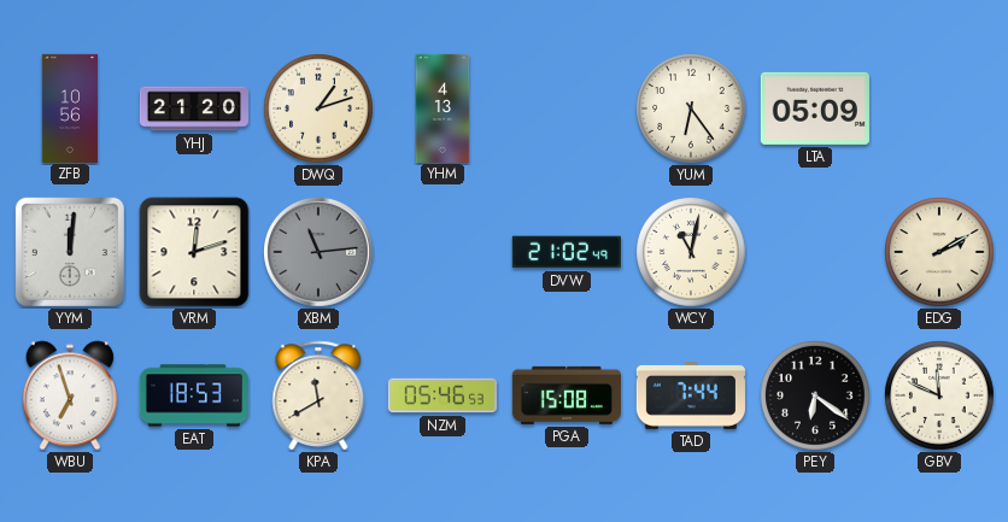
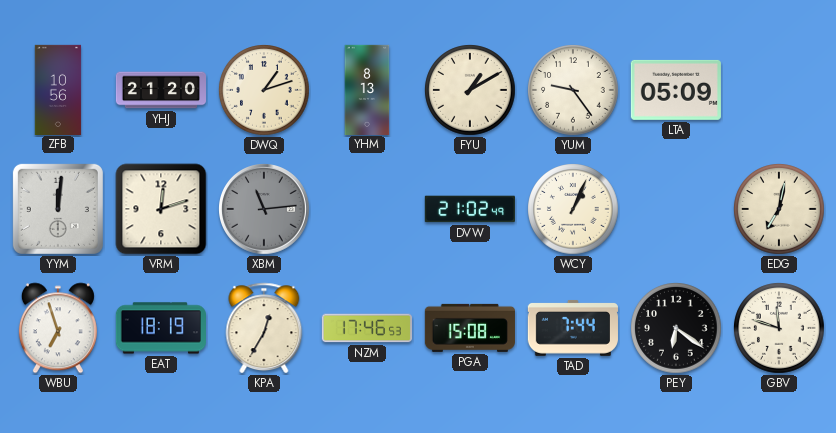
YHM: 4:13 -> 8:13 (367, 89)
FYU: none -> 1:10 (470, 90)
YUM: 6:24 -> 9:24 (573, 90)
WCY: 11:02 -> 1:04 (573, 209)
EDG: 2:10 -> 7:02 (779, 209)
EAT: 18:53 -> 18:19 (160, 328)
KPA: 11:40 -> 12:35 (264, 328)
NZM: 05:46 -> 17:46 (366, 328)
GBV: 11:49 -> 11:48 (779, 328)
